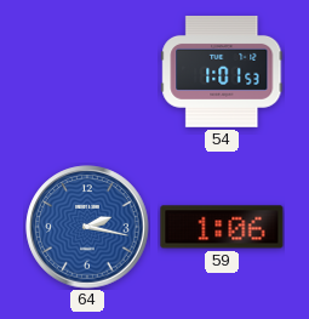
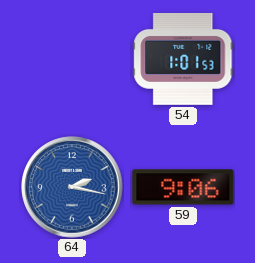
59: 1:06 -> 9:06 (183, 187)
